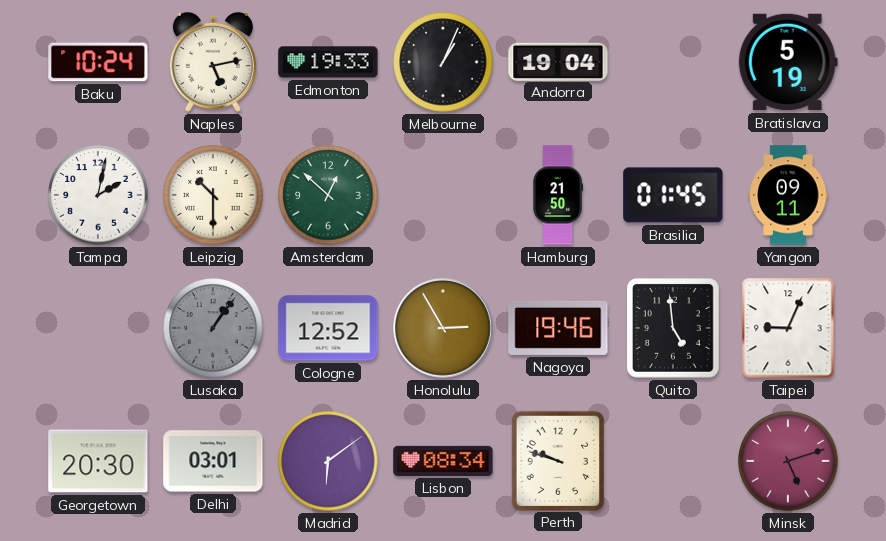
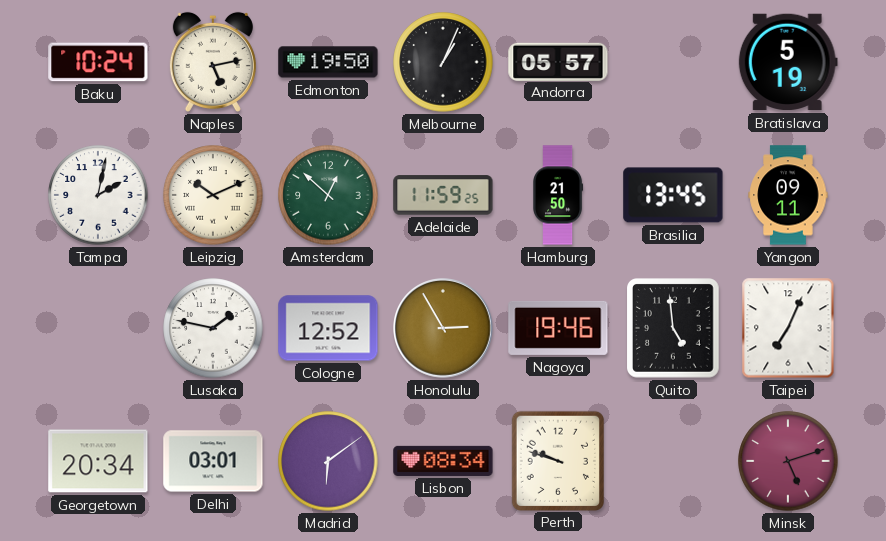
Edmonton: 19:33 -> 19:50 (328, 62)
Andorra: 19:04 -> 05:57 (558, 61)
Leipzig: 10:30 -> 10:11 (213, 195)
Adelaide: none -> 11:59 (443, 195)
Brasilia: 01:45 -> 13:45 (673, 195)
Lusaka: 1:06 -> 1:47 (213, 328)
Lusaka dial: grey -> white (213, 328)
Taipei: 9:04 -> 7:04 (788, 328)
Georgetown: 20:30 -> 20:34 (98, 461)
